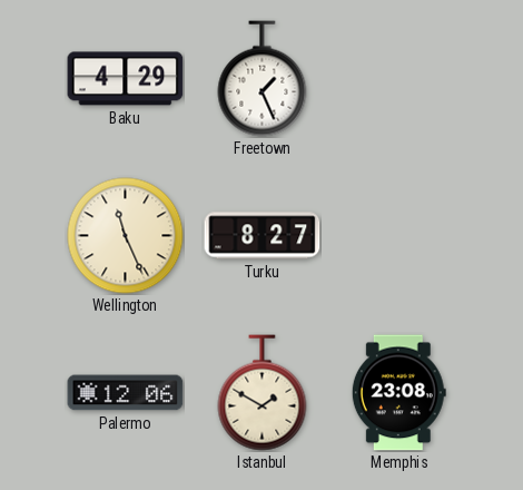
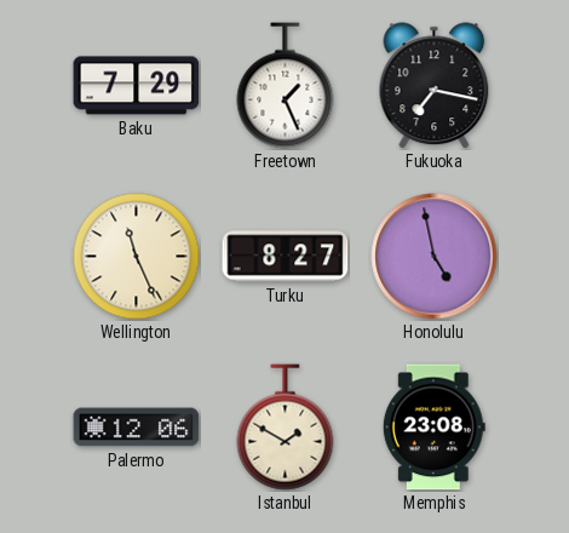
Baku: 4:29 -> 7:29 (137, 86)
Fukuoka: none -> 7:17 (435, 86)
Honolulu: none -> 4:58 (435, 257)
